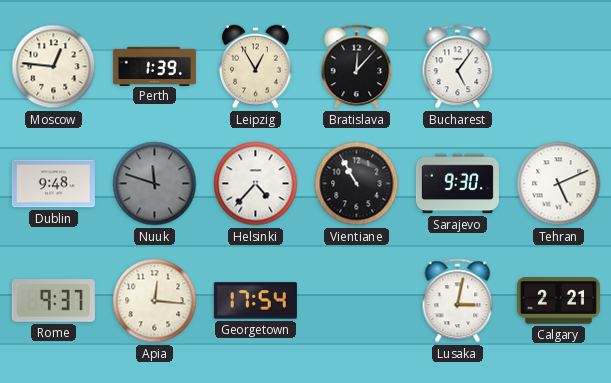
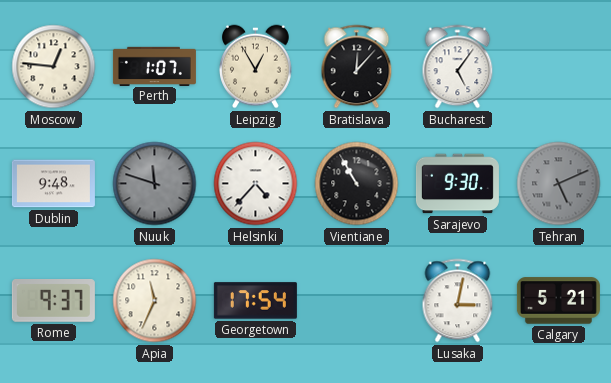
Perth: 1:39 -> 1:07 (154, 66)
Tehran dial: white -> grey (559, 184)
Apia: 12:16 -> 11:34 (155, 301)
Calgary: 2:21 -> 5:21 (558, 301)
